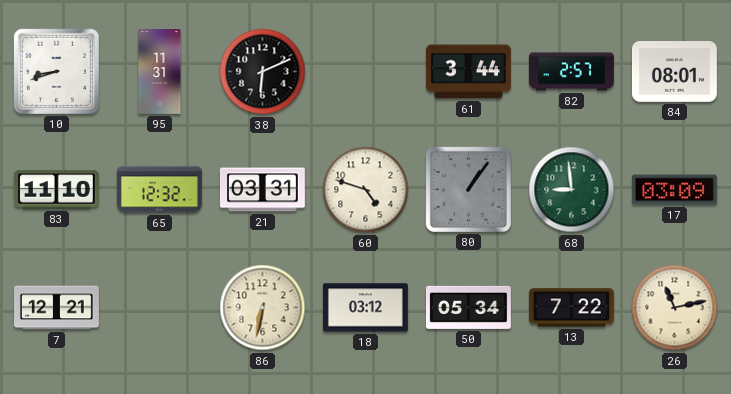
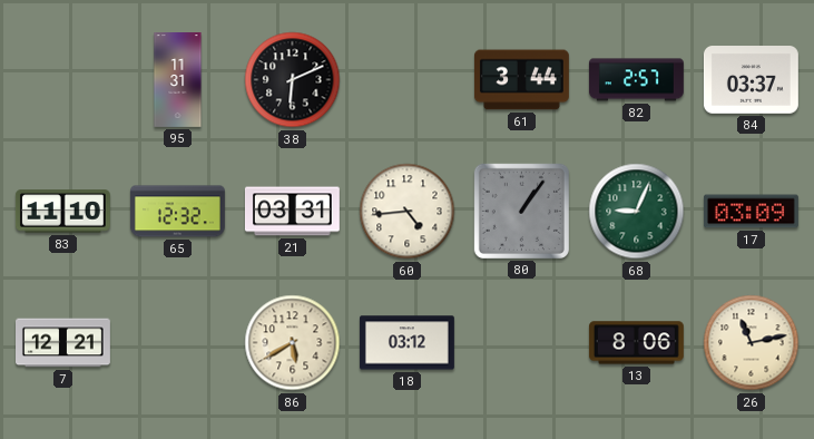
10: 8:42 -> none (56, 71)
84: 08:01 -> 03:37 (751, 80)
60: 4:48 -> 4:44 (408, 212)
68: 8:59 -> 9:04 (637, 212)
86: 6:32 -> 5:40 (293, 343)
50: 05:34 -> none (468, 307)
13: 7:22 -> 8:06 (636, 343)
